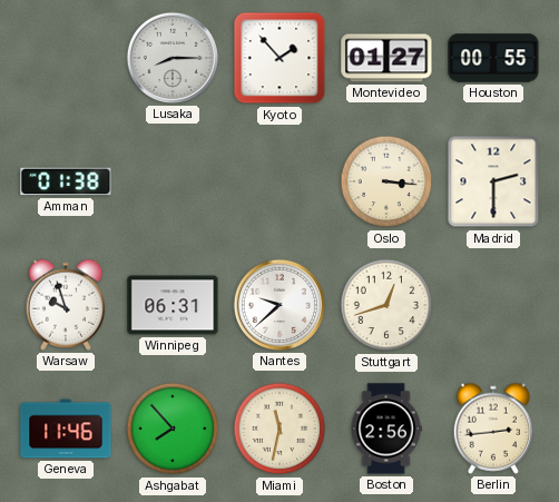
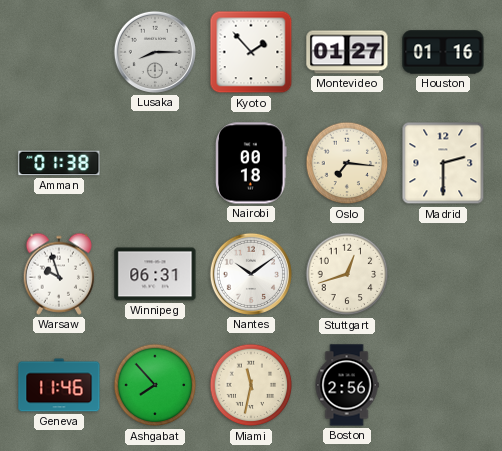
Houston: 00:55 -> 01:16 (443, 52)
Nairobi: none -> 00:18 (251, 163)
Oslo: 3:16 -> 7:16 (347, 163)
Nantes: 9:38 -> 10:09 (251, 274)
Berlin: 2:44 -> none (493, 429)
